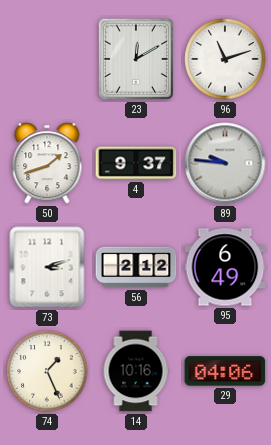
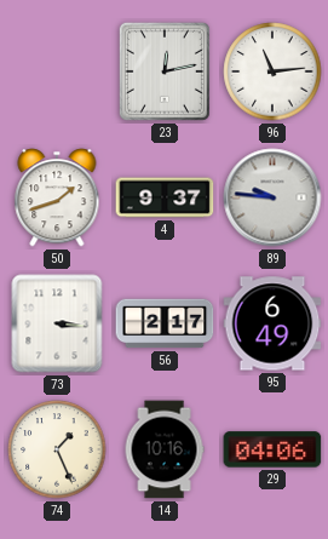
23: 12:10 -> 12:13 (165, 71)
96: 11:12 -> 11:14 (272, 71)
73: 3:12 -> 3:16 (57, 323)
56: 2:12 -> 2:17 (165, 323)
